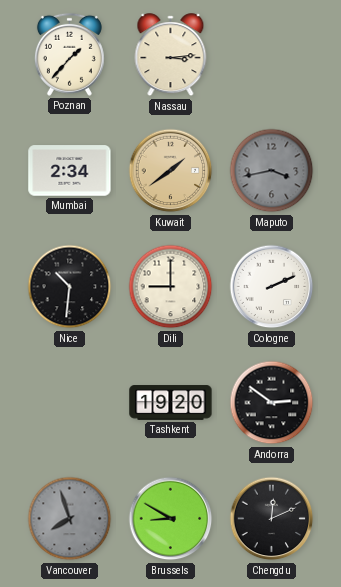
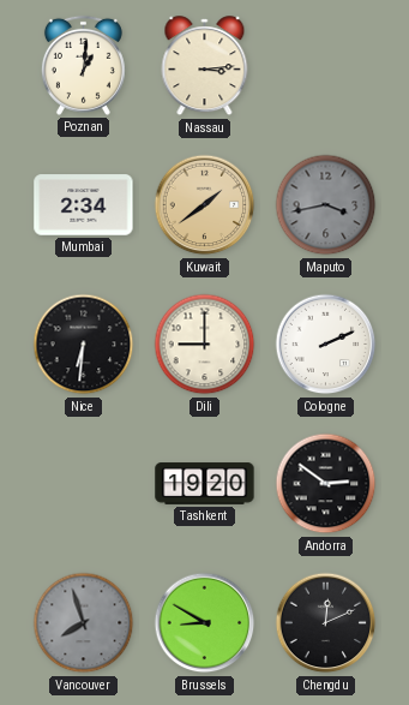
Poznan: 1:37 -> 1:01 (83, 65)
Nice: 10:31 -> 6:31 (84, 345)
